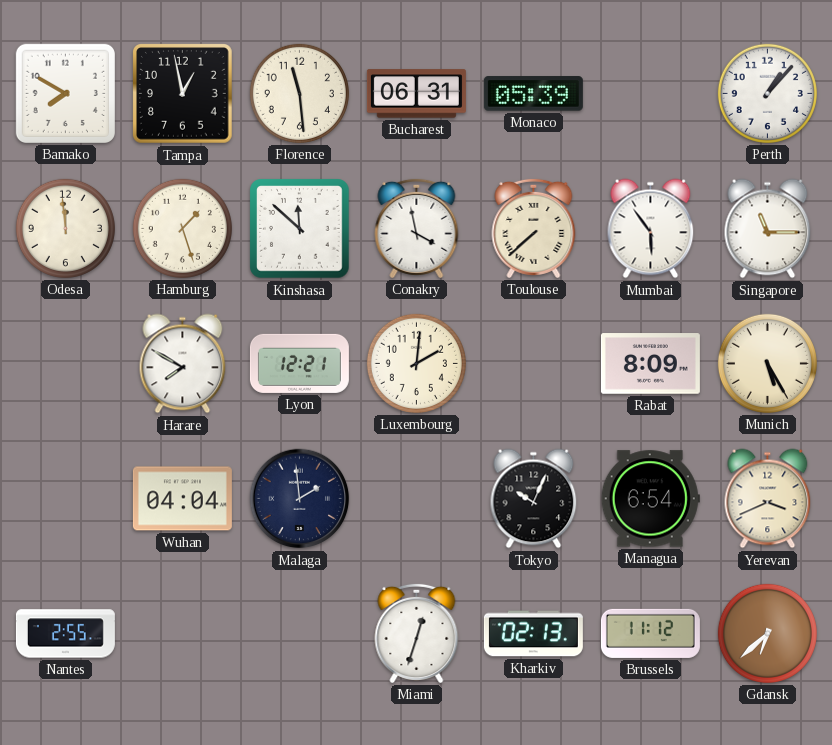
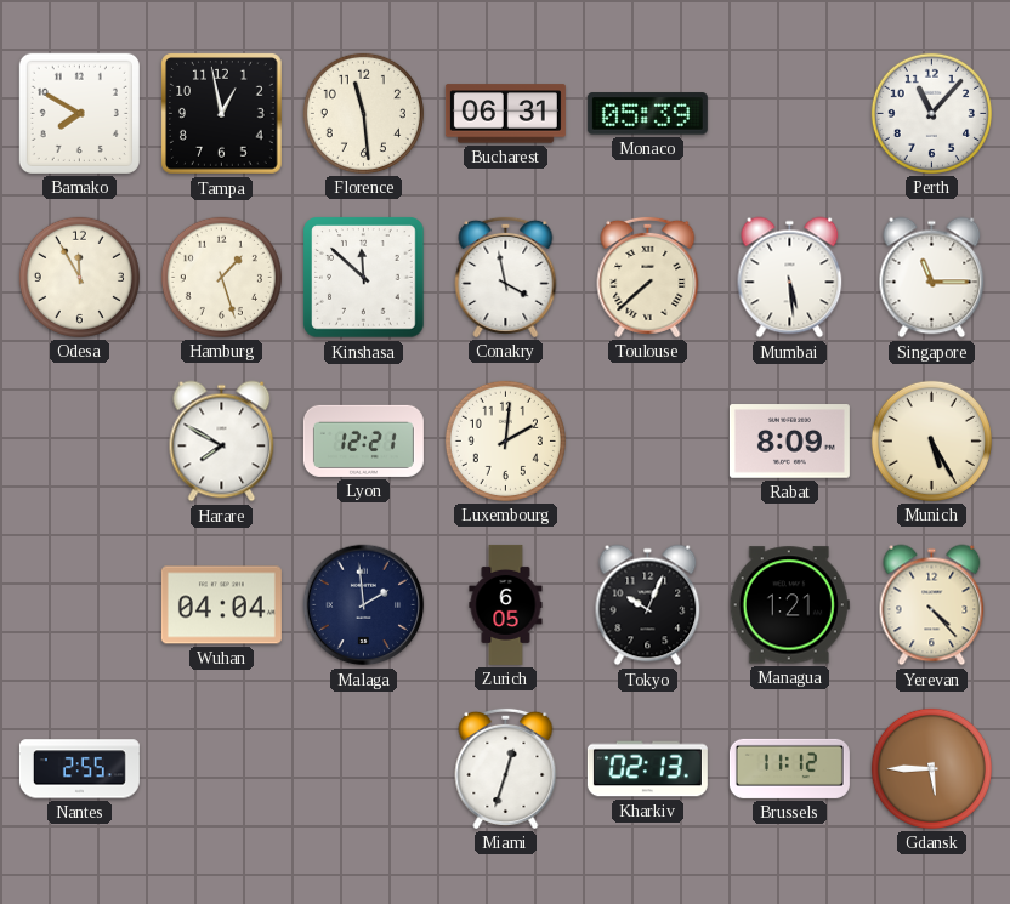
Perth: 1:07 -> 11:07 (931, 113)
Odesa: 11:59 -> 11:55 (79, 277)
Mumbai: 5:54 -> 5:29 (790, 278)
Zurich: none -> 6:05 (506, 604)
Managua: 6:54 -> 1:21 (789, 605)
Yerevan: 3:41 -> 4:23 (932, 605)
Gdansk: 6:38 -> 5:45 (931, 768)
